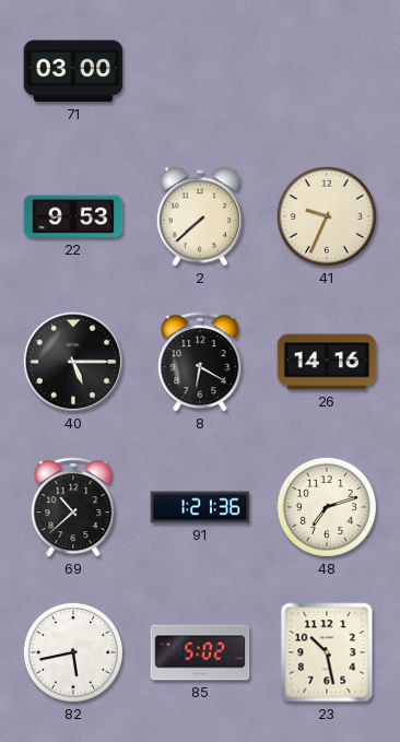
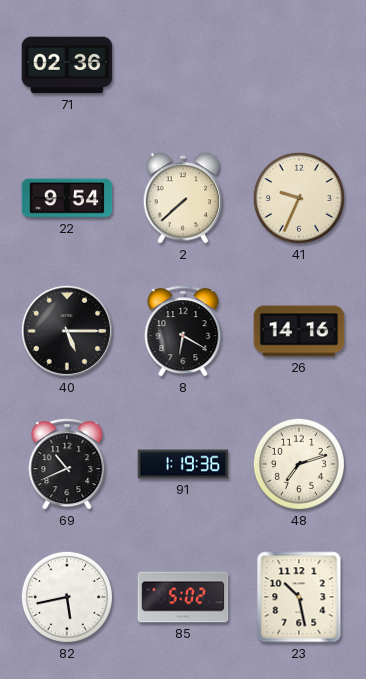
71: 03:00 -> 02:36 (67, 65)
22: 9:53 -> 9:54 (67, 198)
69: 10:38 -> 10:41 (67, 464)
91: 1:21 -> 1:19 (183, 464)
